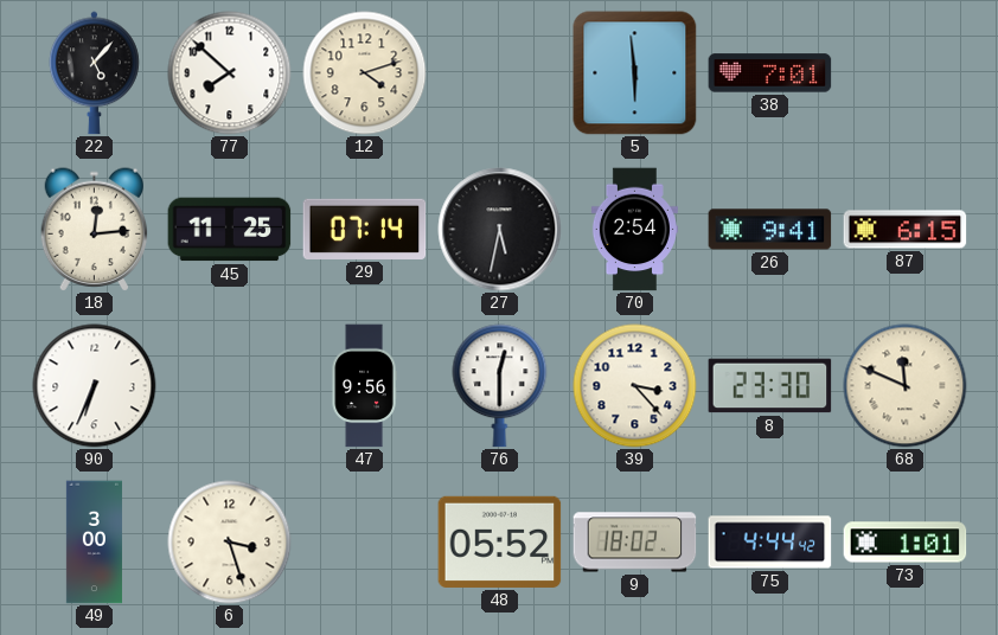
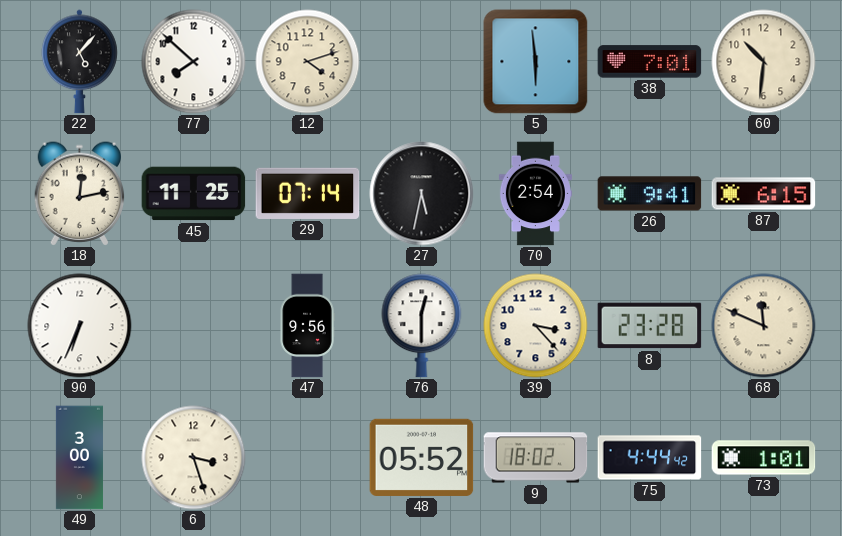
60: none -> 10:31 (764, 62)
18: 12:14 -> 12:13 (80, 194)
8: 23:30 -> 23:28 (650, 326)
